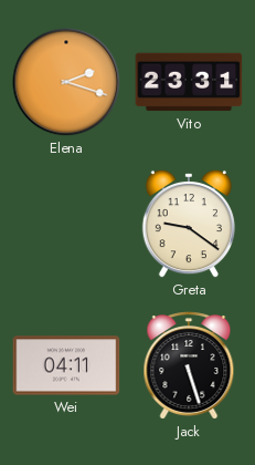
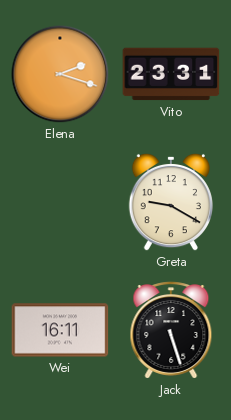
Greta: 9:21 -> 9:20 (170, 202)
Wei: 04:11 -> 16:11 (60, 330)
